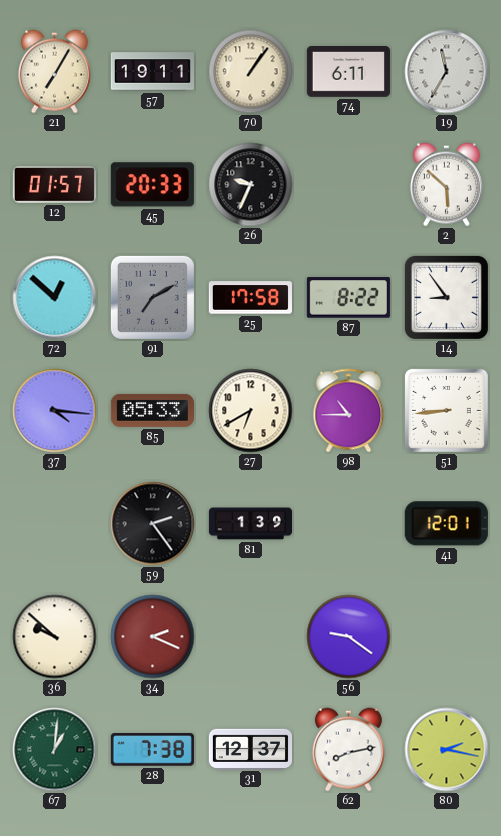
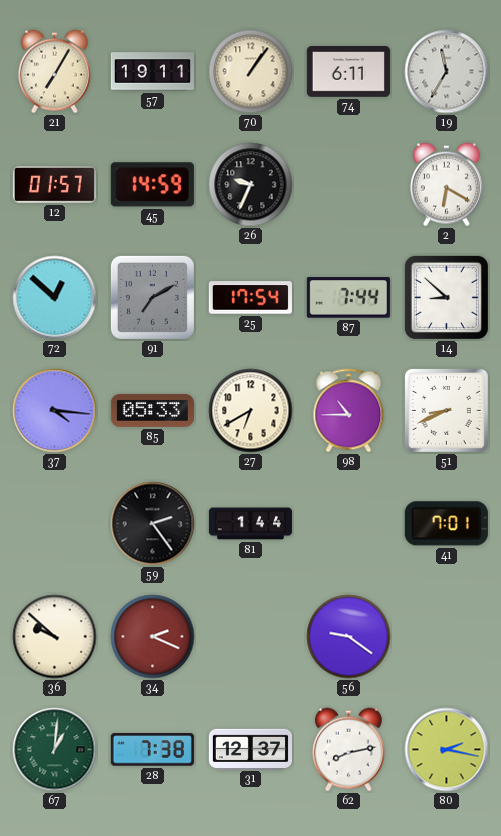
45: 20:33 -> 14:59 (152, 185)
2: 5:52 -> 6:20 (446, 185)
25: 17:58 -> 17:54 (250, 298)
87: 8:22 -> 7:44 (348, 298)
14: 8:54 -> 8:52 (446, 297)
51: 8:44 -> 8:41 (446, 410)
81: 1:39 -> 1:44 (250, 524)
41: 12:01 -> 7:01 (446, 524)
